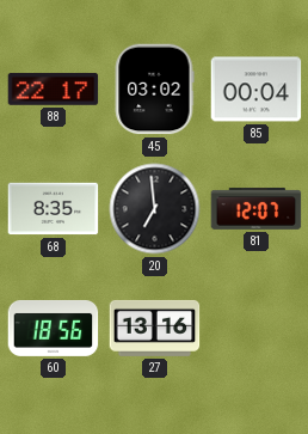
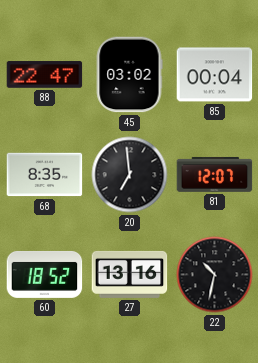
88: 22:17 -> 22:47 (45, 75)
60: 18:56 -> 18:52 (45, 274)
22: none -> 10:32 (215, 275)
